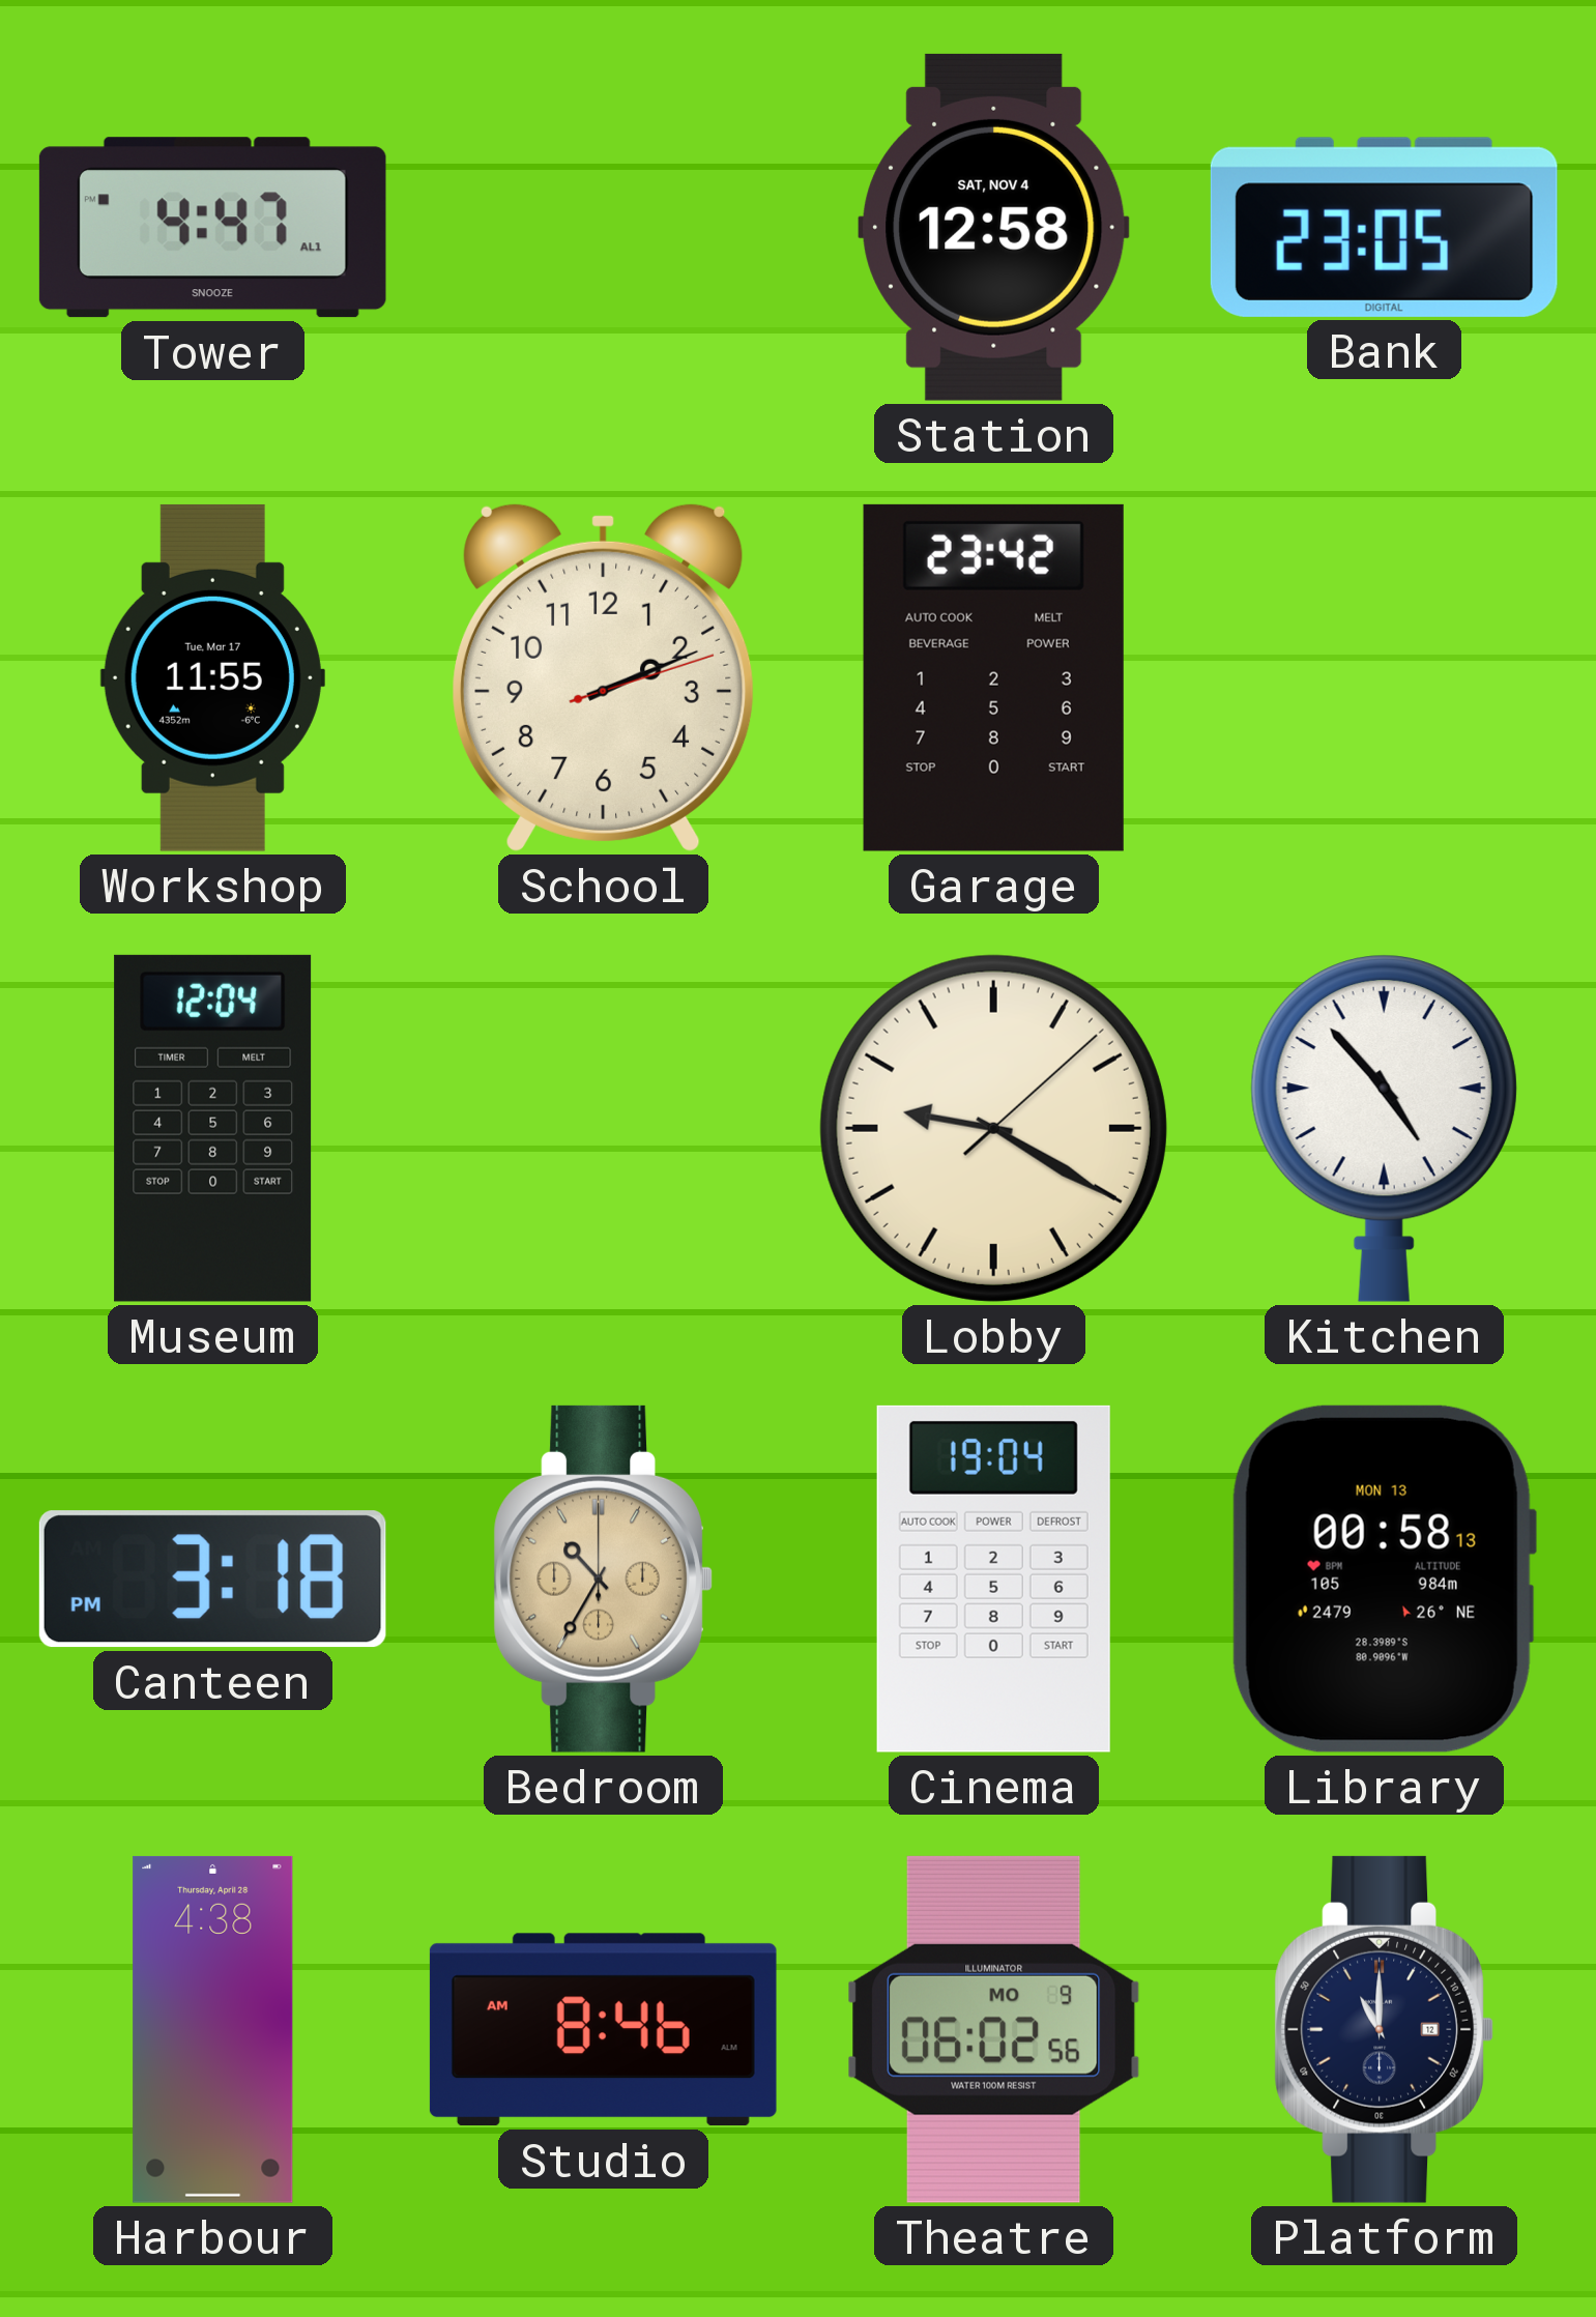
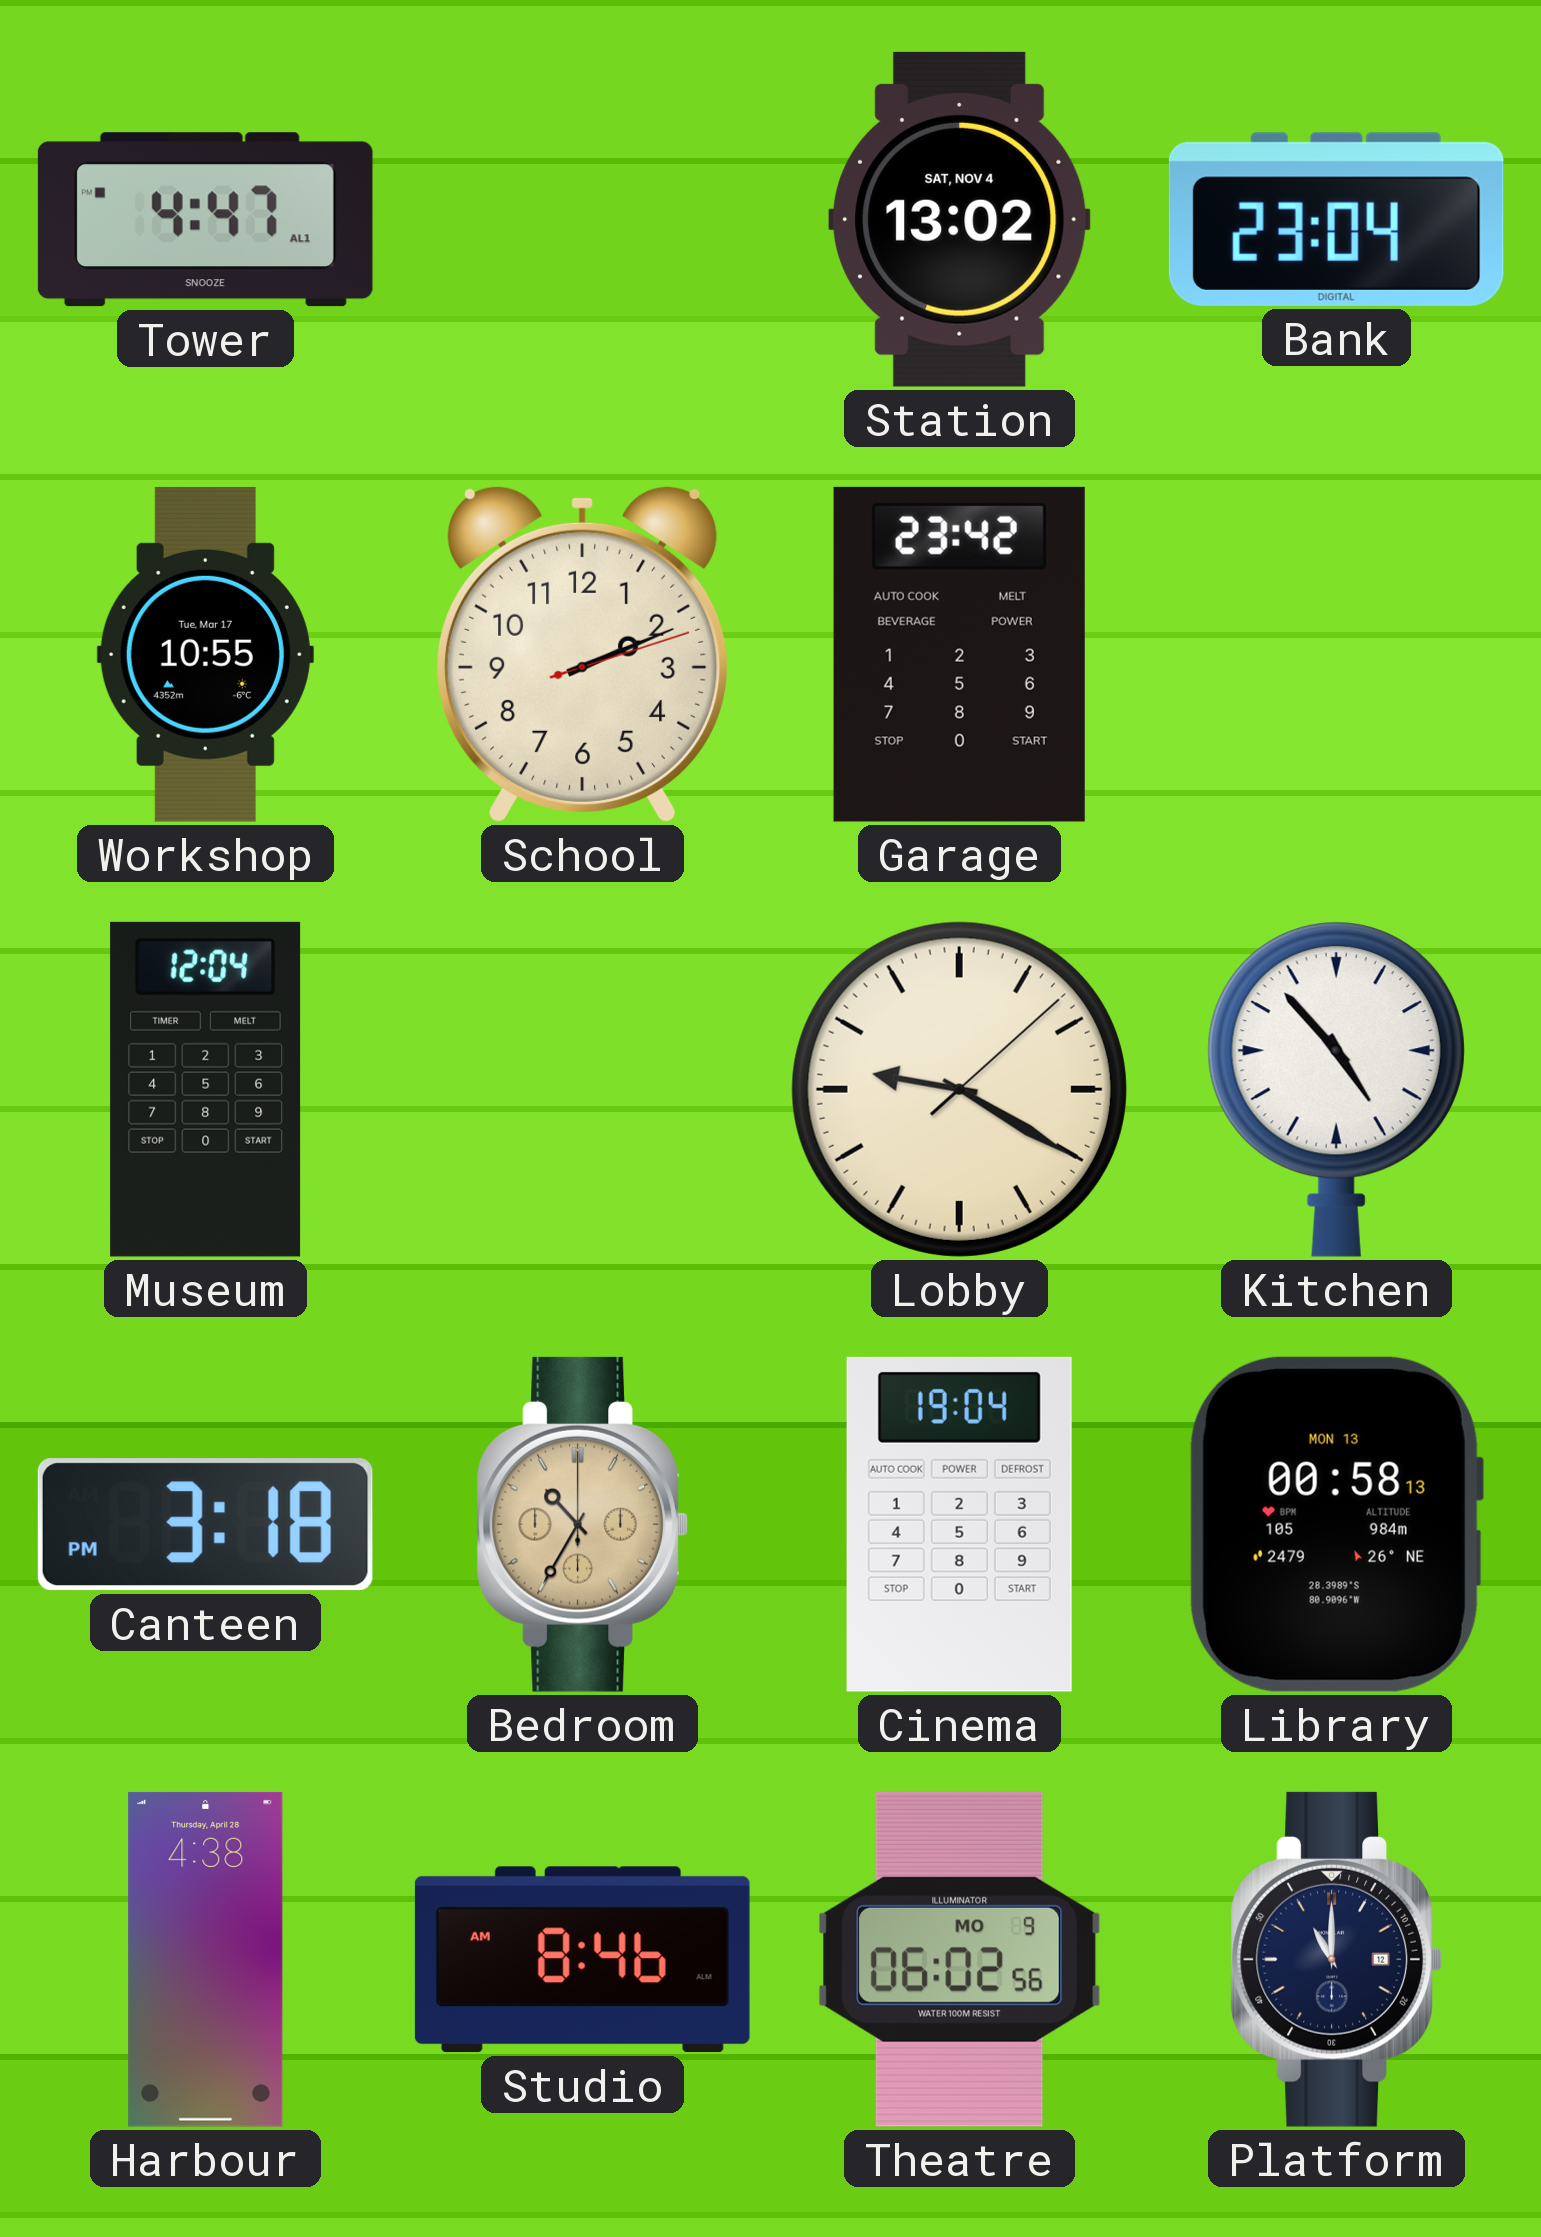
Station: 12:58 -> 13:02 (960, 219)
Bank: 23:05 -> 23:04 (1336, 219)
Workshop: 11:55 -> 10:55 (205, 654)
